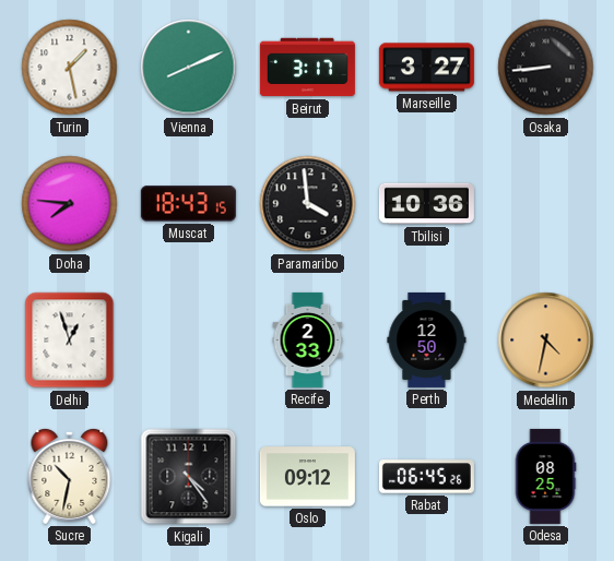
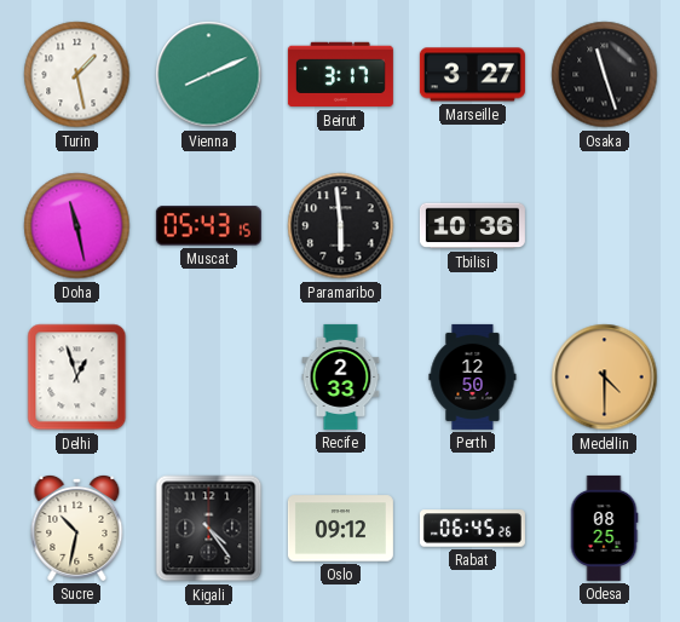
Osaka: 8:44 -> 11:27 (605, 75)
Doha: 7:46 -> 11:28 (77, 226)
Muscat: 18:43 -> 05:43 (208, 226)
Paramaribo: 3:59 -> 5:59 (341, 226)
Medellin: 4:32 -> 4:30 (605, 378)
